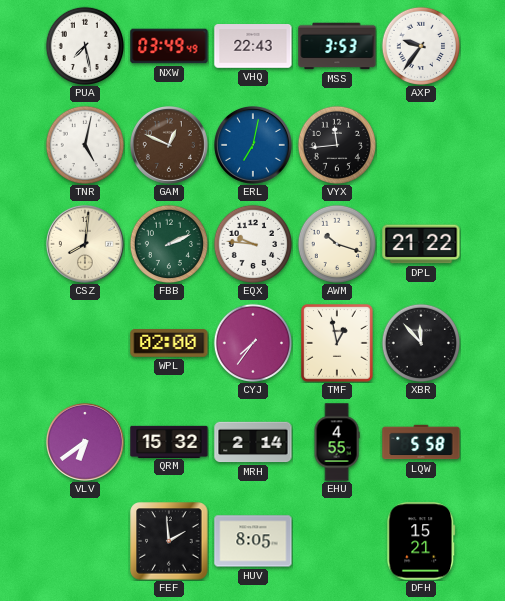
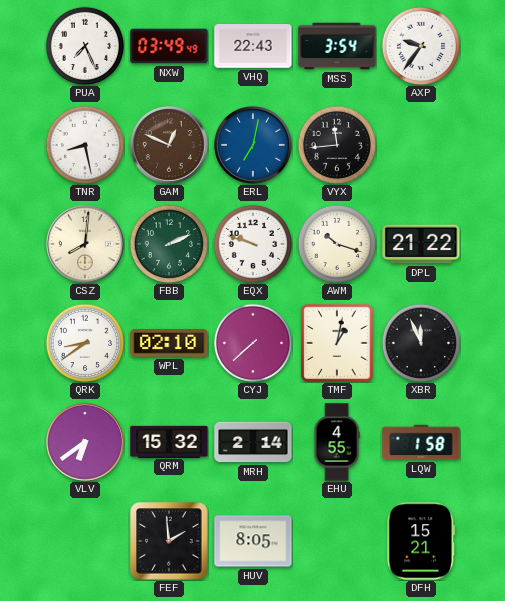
PUA: 7:28 -> 7:26 (84, 45)
MSS: 3:53 -> 3:54 (337, 46)
TNR: 5:02 -> 8:28 (84, 144)
EQX: 9:46 -> 9:48 (252, 243)
QRK: none -> 8:39 (84, 342)
WPL: 02:00 -> 02:10 (169, 344)
CYJ: 7:36 -> 7:38 (252, 342)
TMF: 12:58 -> 1:02 (337, 343)
XBR: 11:53 -> 11:56 (420, 342)
LQW: 5:58 -> 1:58 (421, 442)
